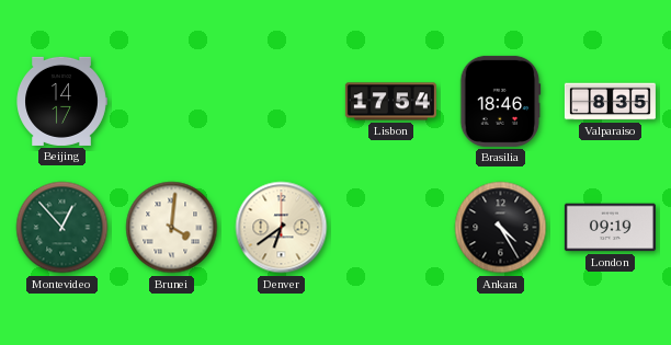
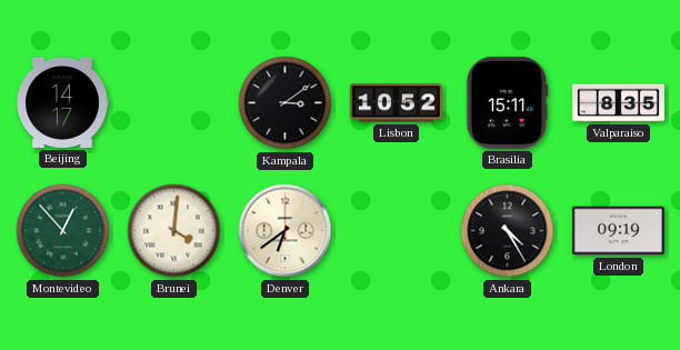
Kampala: none -> 3:09 (286, 103)
Lisbon: 17:54 -> 10:52 (396, 103)
Brasilia: 18:46 -> 15:11 (508, 102)
